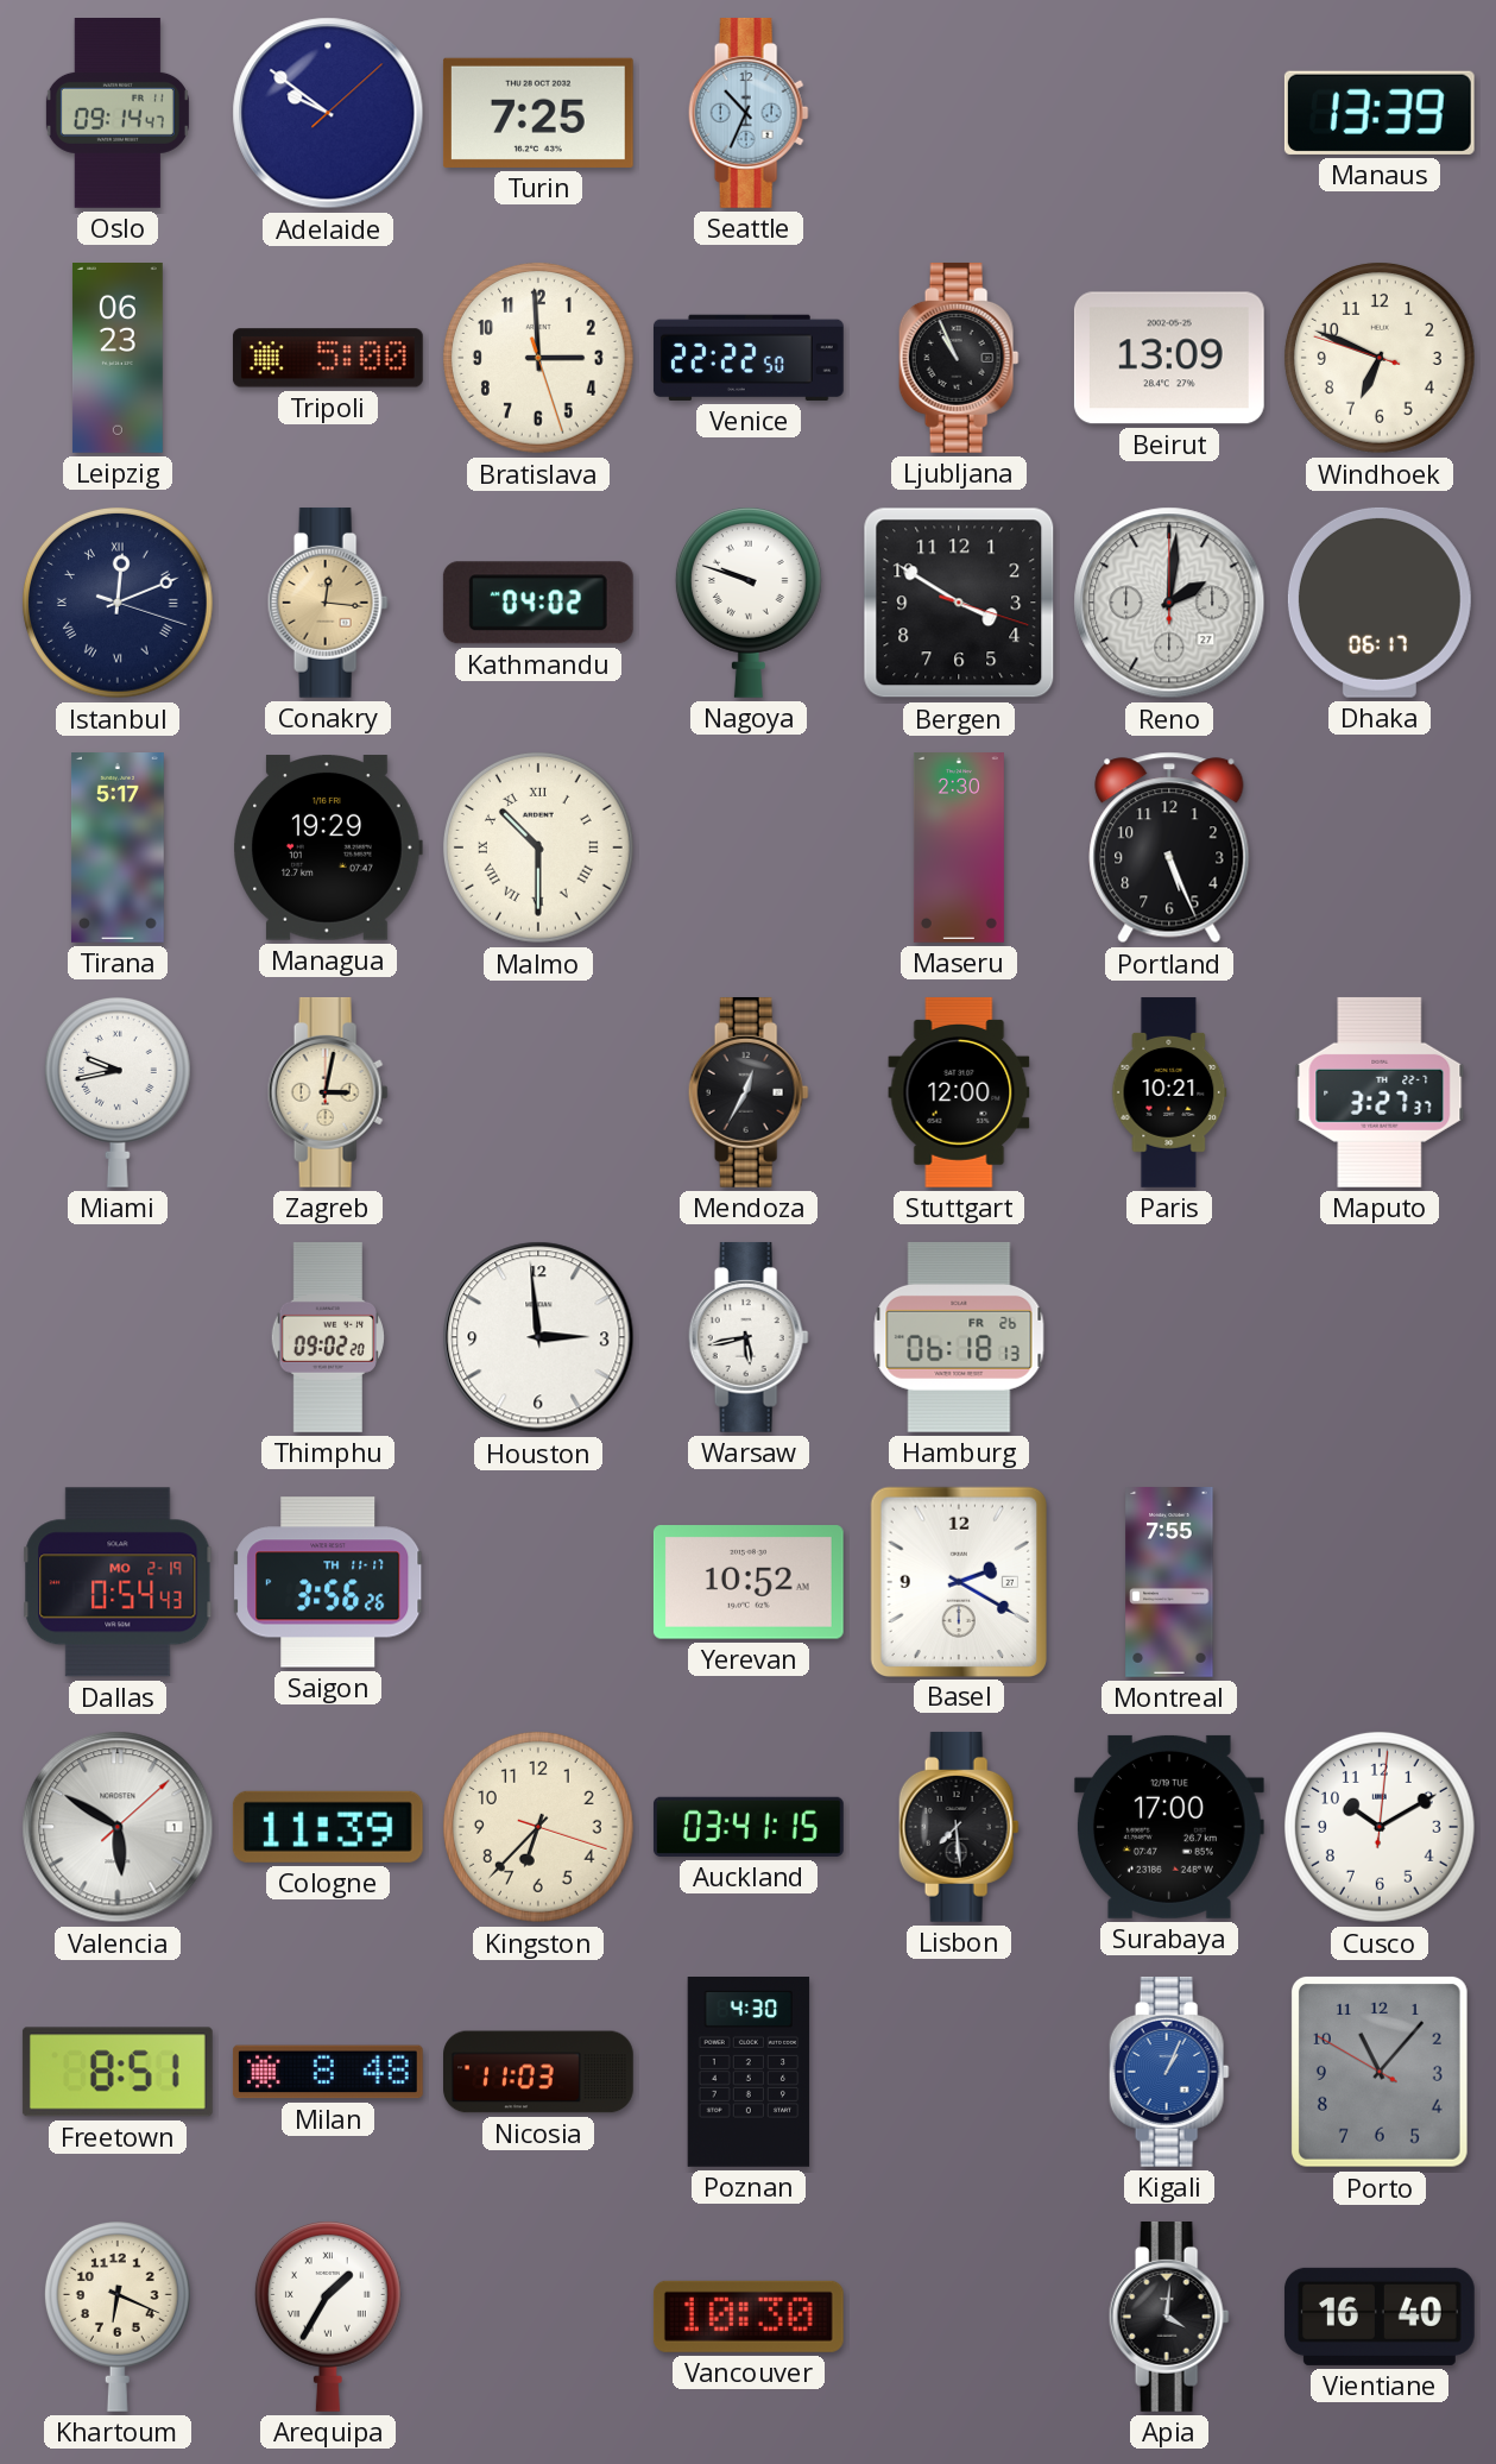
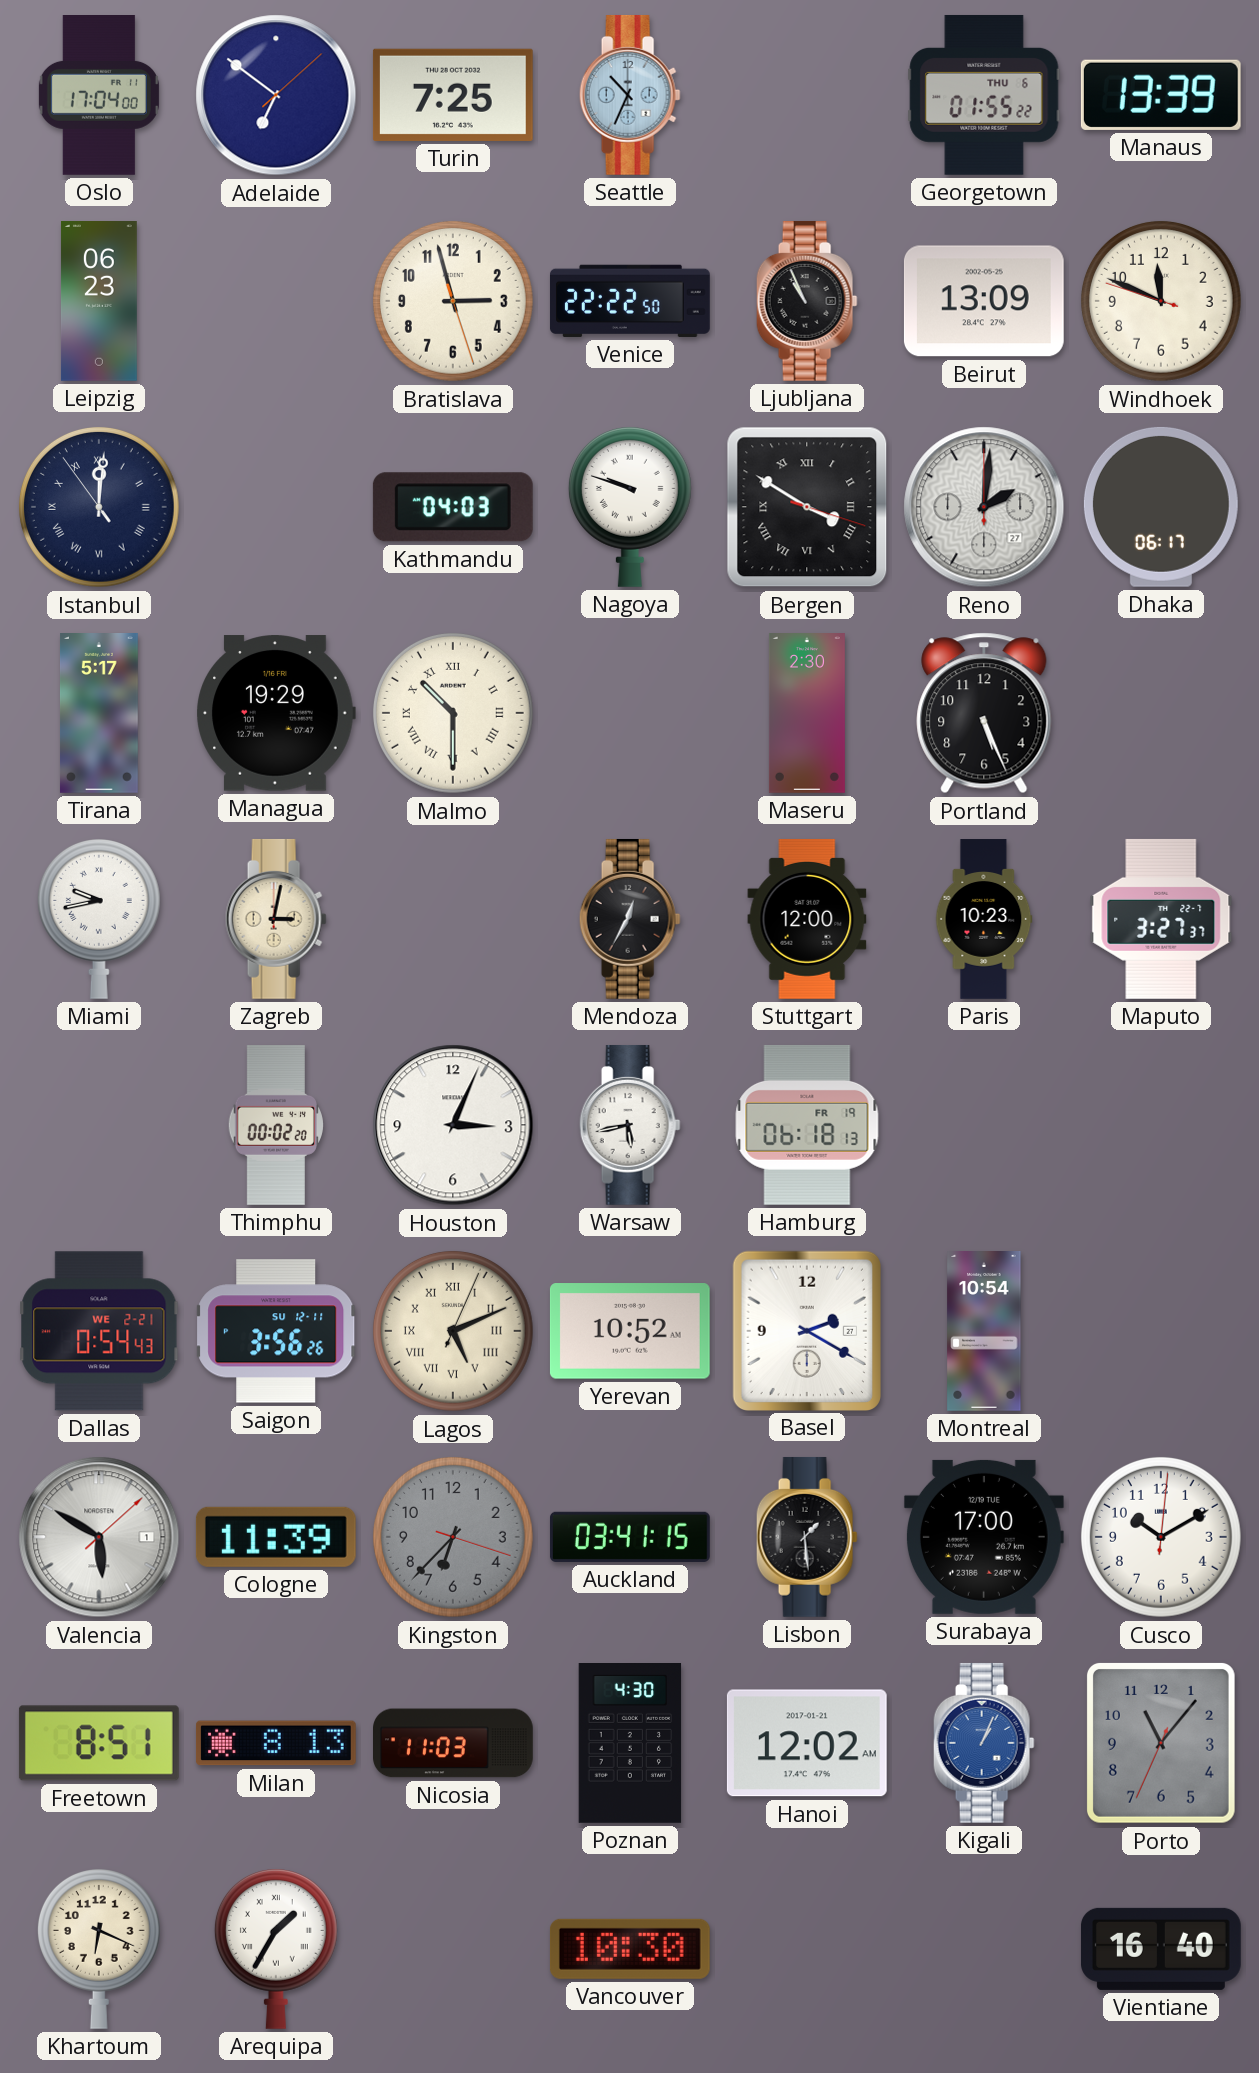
Oslo: 09:14 -> 17:04 (99, 96)
Adelaide: 9:51 -> 6:51 (276, 95)
Georgetown: none -> 01:55 (984, 95)
Tripoli: 5:00 -> none (328, 358)
Bratislava: 2:59 -> 2:57 (453, 301)
Windhoek: 6:48 -> 11:48 (1161, 301)
Istanbul: 12:11 -> 12:00 (99, 507)
Conakry: 12:16 -> none (328, 603)
Kathmandu: 04:02 -> 04:03 (453, 507)
Bergen numerals: Arabic -> Roman (807, 507)
Paris: 10:21 -> 10:23 (984, 919)
Thimphu: 09:02 -> 00:02 (275, 1126)
Houston: 2:59 -> 3:04 (453, 1125)
Hamburg date: FR 26 -> FR 19 (807, 1125)
Dallas date: MO 2-19 -> WE 2-21 (99, 1331)
Saigon date: TH 11-17 -> SU 12-11 (276, 1331)
Lagos: none -> 5:11 (453, 1331)
Montreal: 7:55 -> 10:54 (984, 1332)
Kingston dial: cream -> grey (453, 1537)
Lisbon: 7:29 -> 1:29 (807, 1537)
Milan: 8:48 -> 8:13 (276, 1743)
Hanoi: none -> 12:02 (807, 1743)
Porto: 11:06:50 -> 11:06:34 (1161, 1743)
Apia: 4:01 -> none (1169, 2317)
